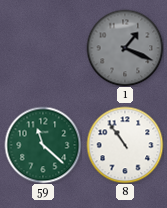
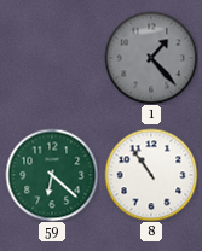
1: 1:19 -> 1:23 (151, 58)
59: 11:22 -> 6:22 (52, 175)
